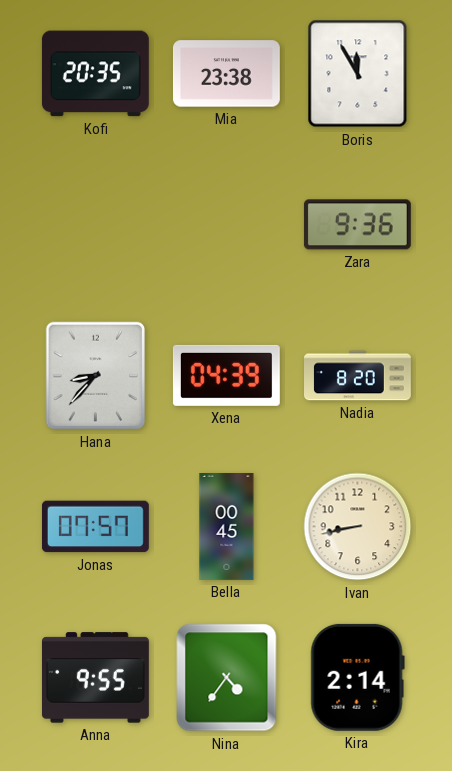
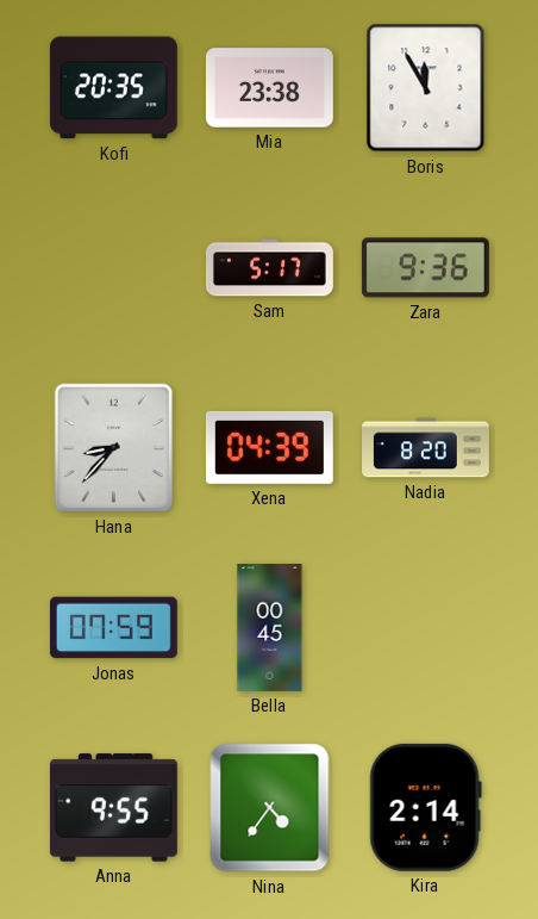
Sam: none -> 5:17 (270, 268)
Jonas: 07:57 -> 07:59 (113, 628)
Ivan: 8:43 -> none (358, 527)
